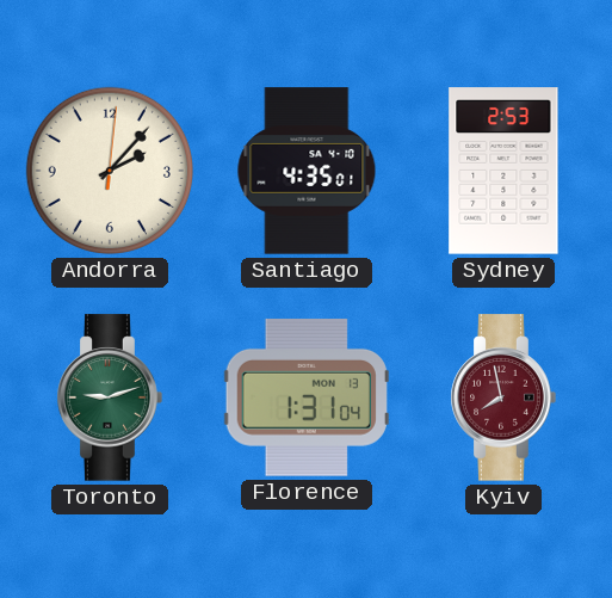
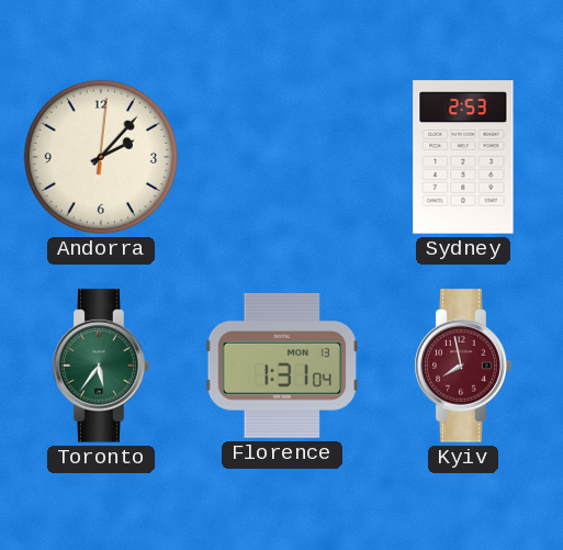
Santiago: 4:35 -> none (307, 171)
Toronto: 9:12 -> 5:36 (101, 366)
